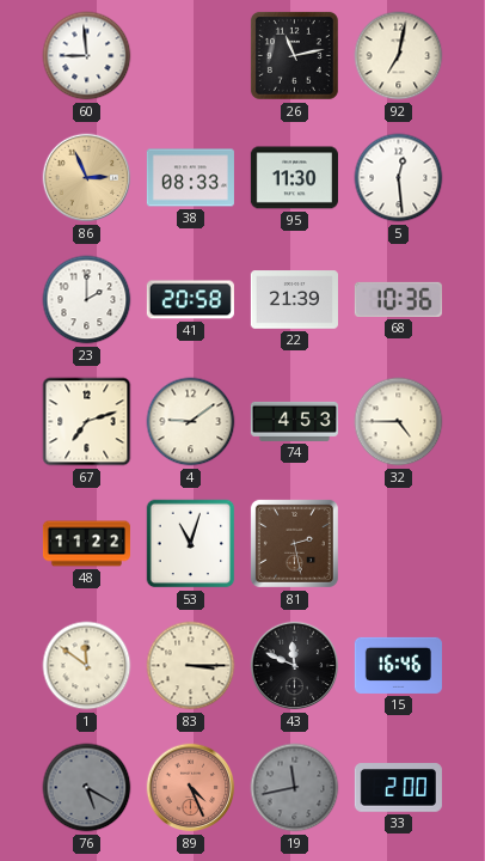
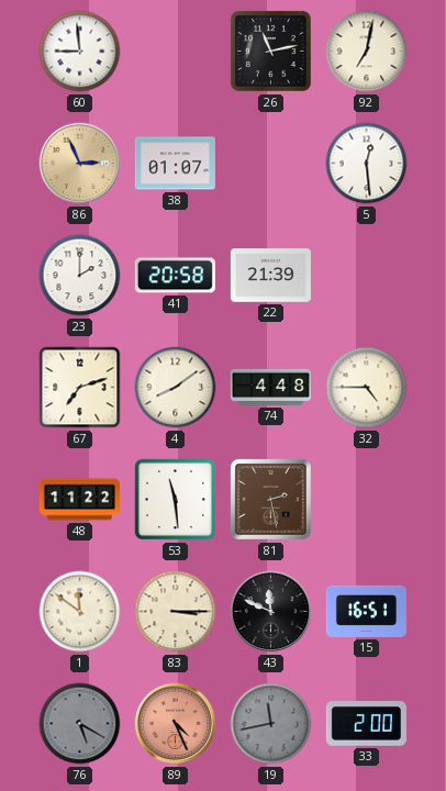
38: 08:33 -> 01:07 (175, 164)
95: 11:30 -> none (294, 178)
68: 10:36 -> none (398, 299)
4: 9:09 -> 8:09 (176, 388)
74: 4:53 -> 4:48 (270, 387)
53: 11:03 -> 11:29 (176, 500)
15: 16:46 -> 16:51 (366, 611)
